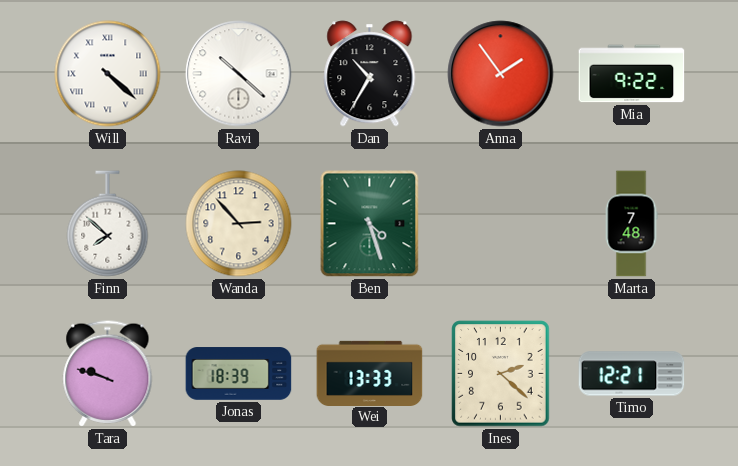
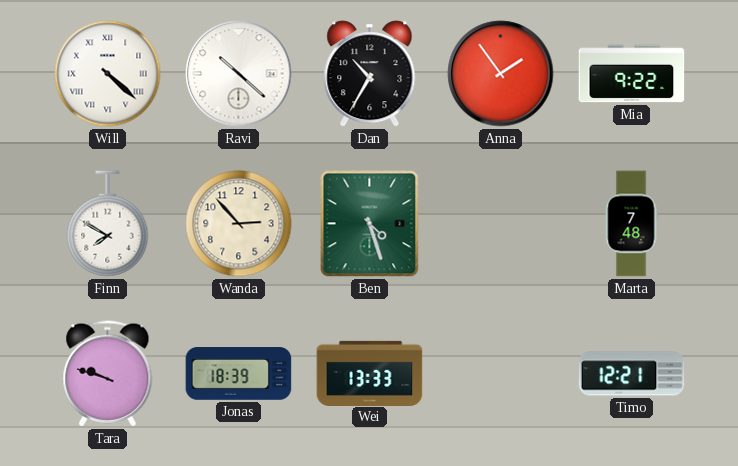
Finn: 7:52 -> 7:50 (108, 224)
Ines: 2:22 -> none (501, 374)
